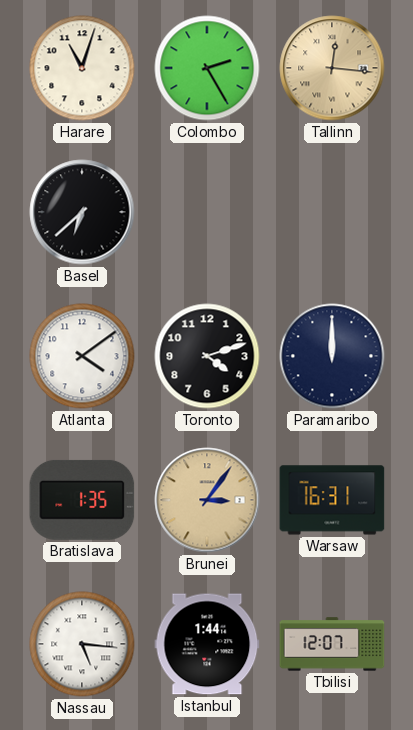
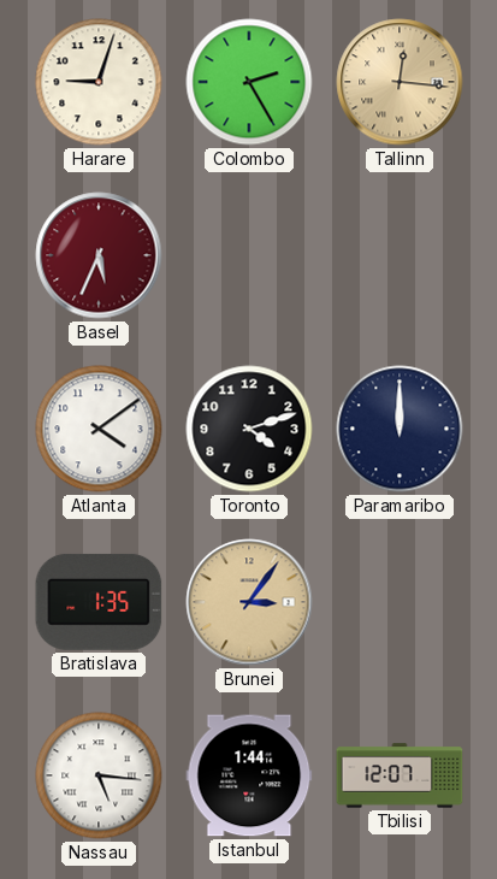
Harare: 11:03 -> 9:03 (99, 82)
Basel: 6:38 -> 5:34 (99, 255)
Basel dial: black -> burgundy (99, 255)
Warsaw: 16:31 -> none (332, 500)
